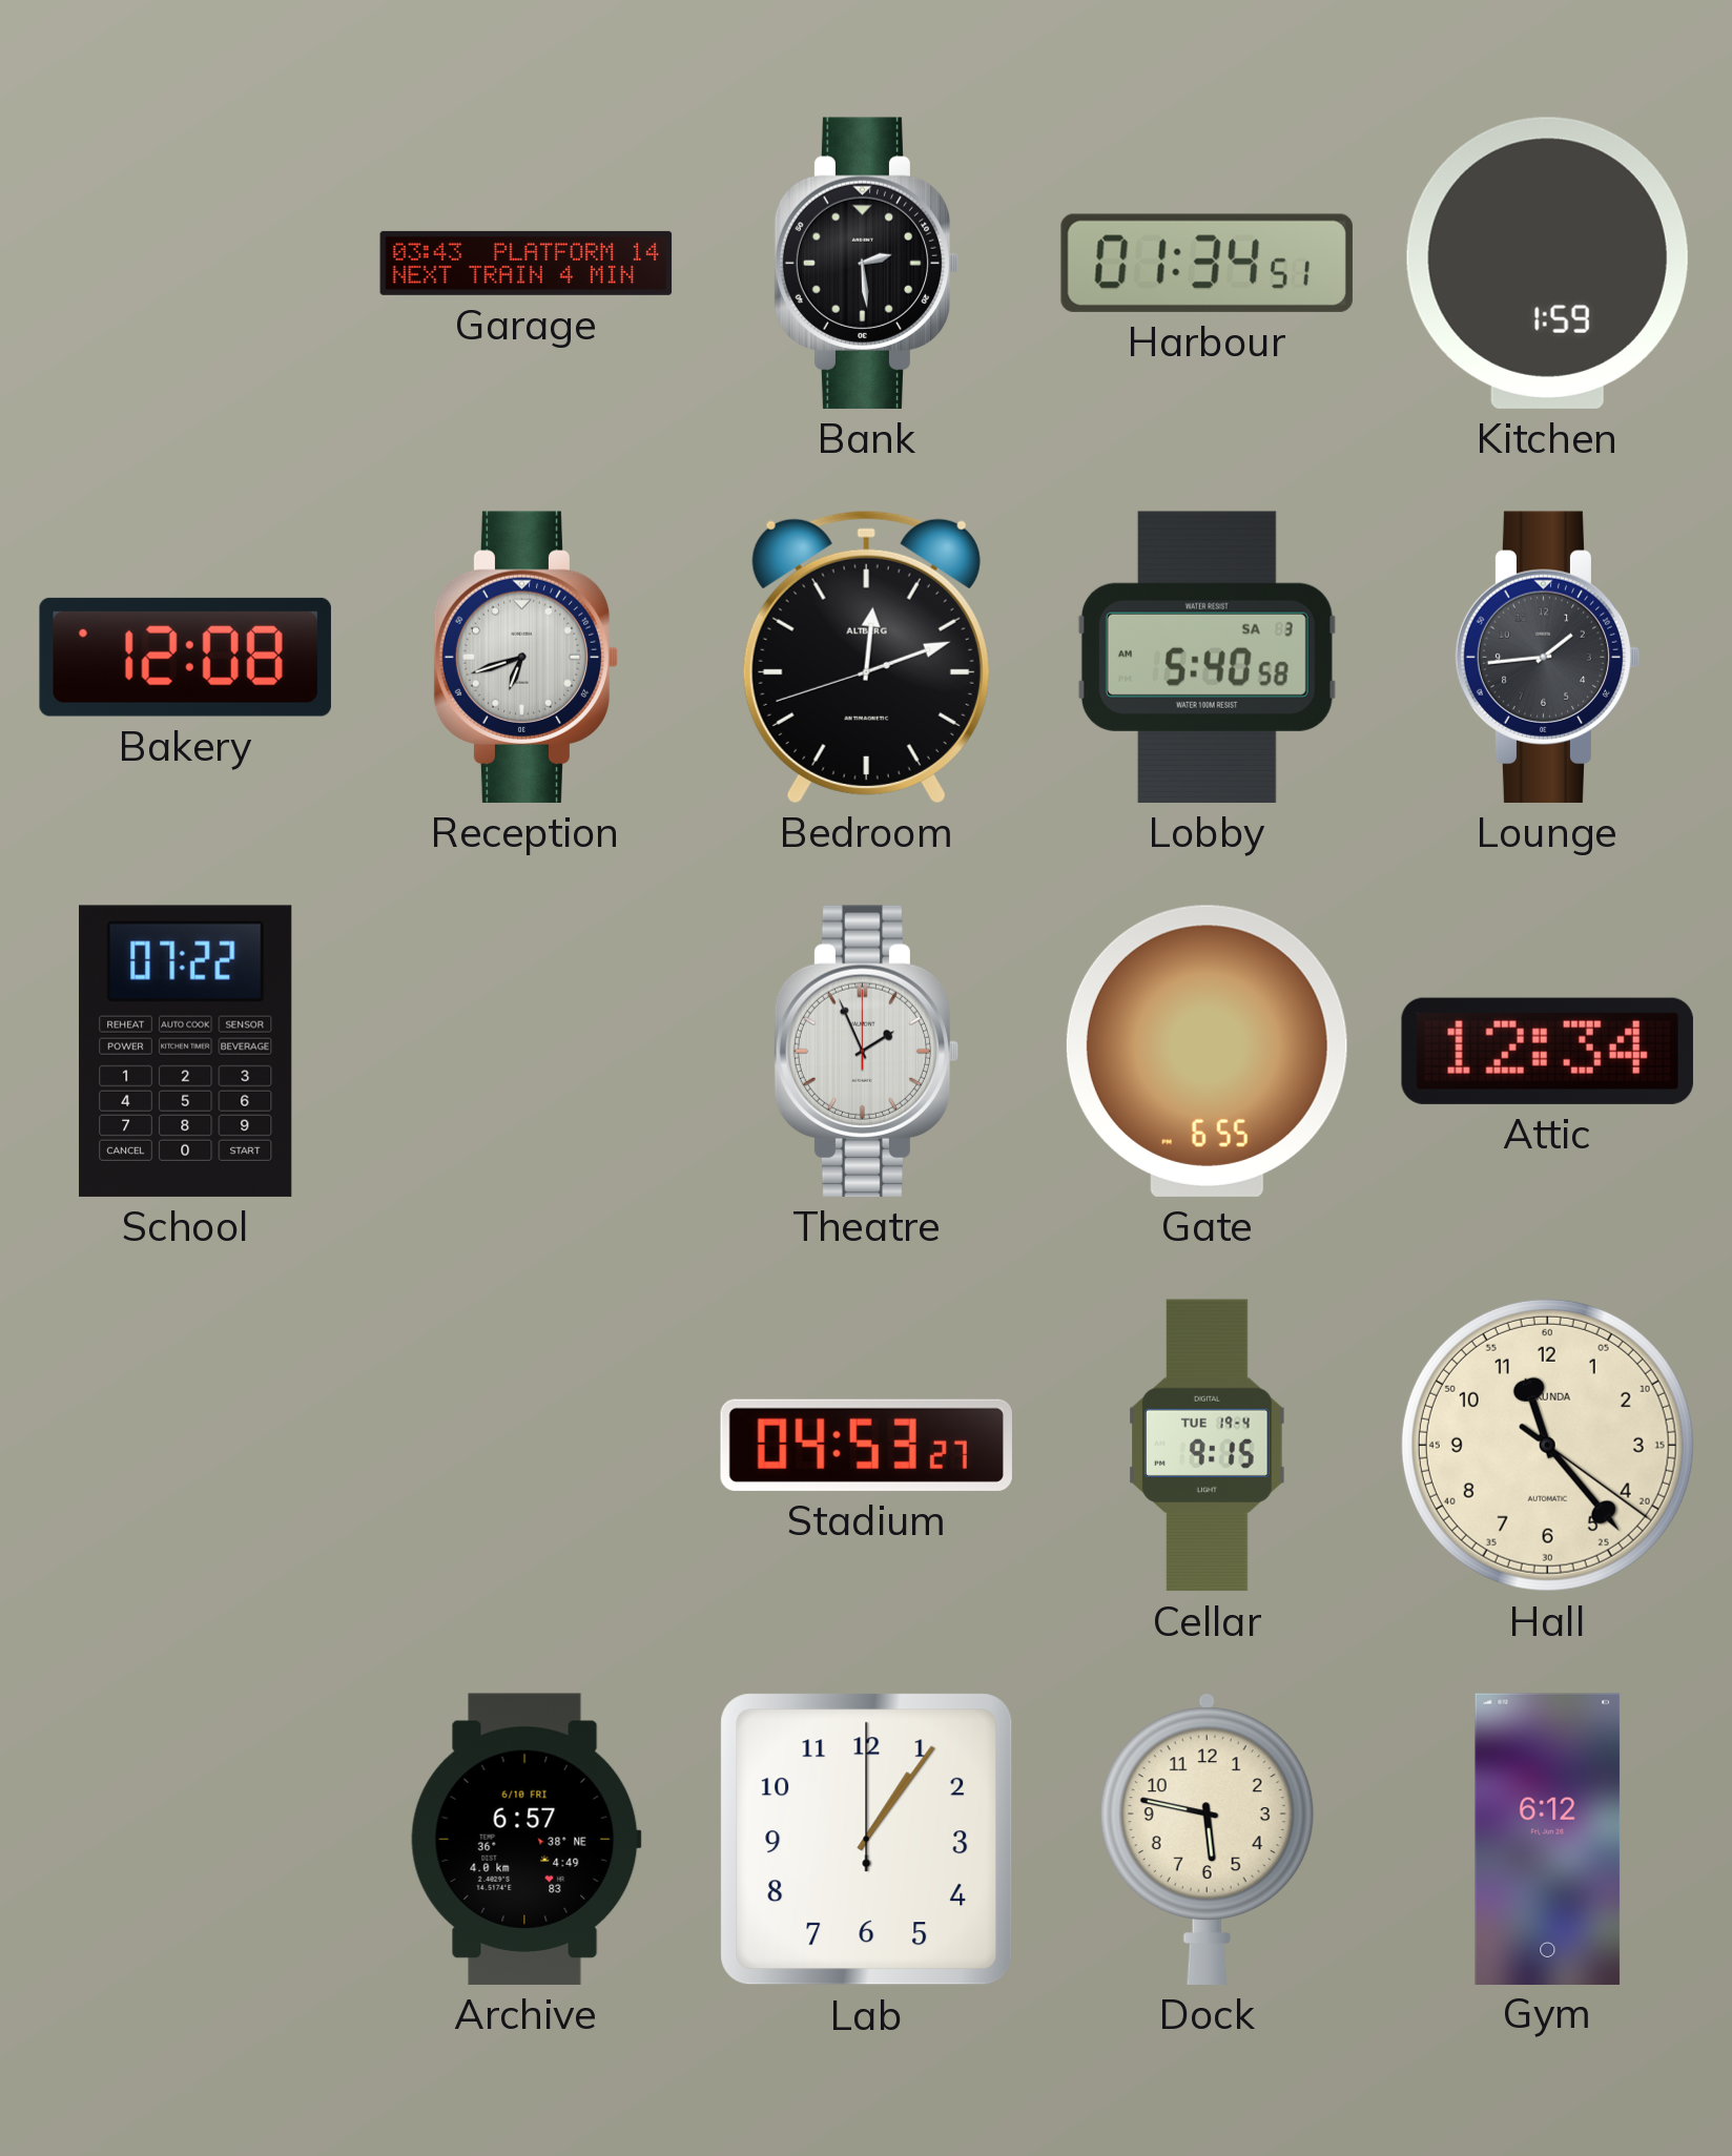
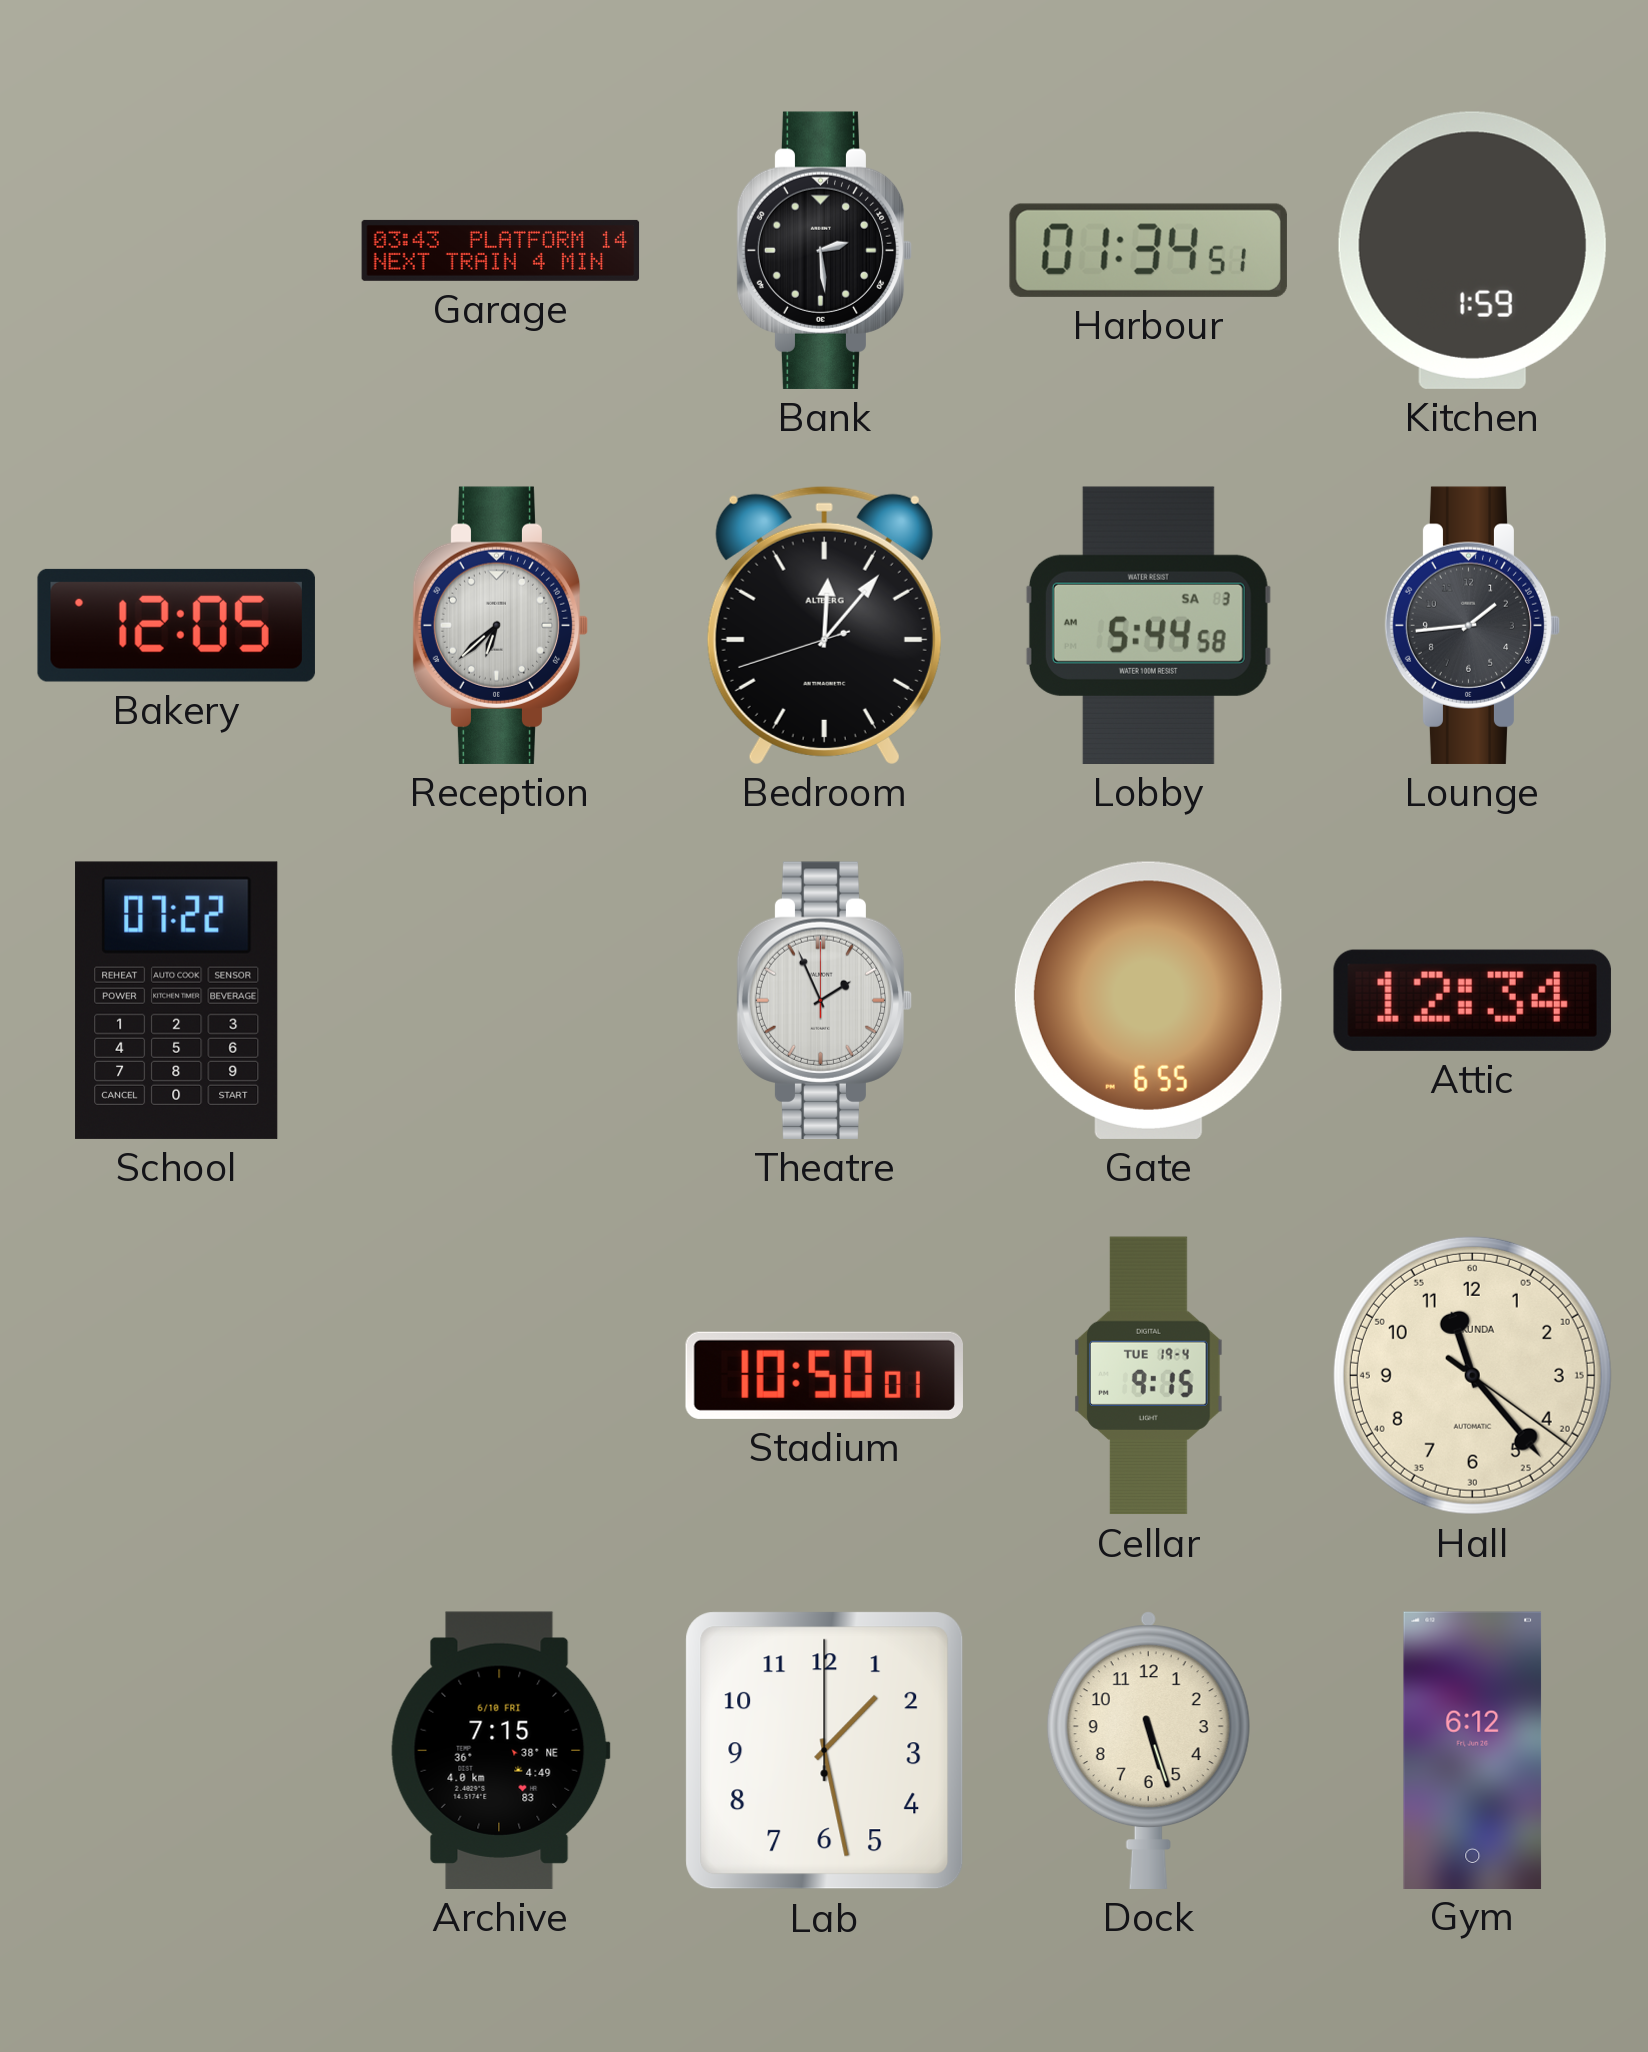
Bakery: 12:08 -> 12:05 (176, 625)
Reception: 6:42 -> 6:38 (501, 625)
Bedroom: 12:11 -> 12:06 (824, 625)
Lobby: 5:40 -> 5:44 (1148, 625)
Stadium: 04:53 -> 10:50 (824, 1375)
Archive: 6:57 -> 7:15 (500, 1750)
Lab: 1:06 -> 1:28 (825, 1751)
Dock: 5:47 -> 5:27 (1148, 1750)
